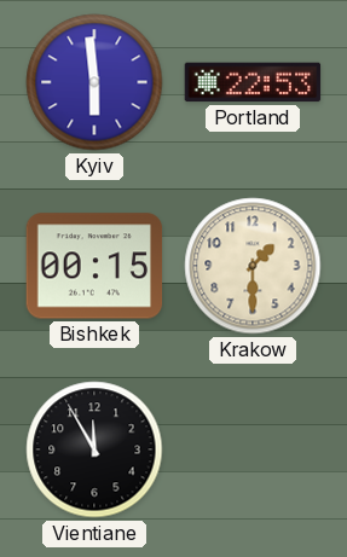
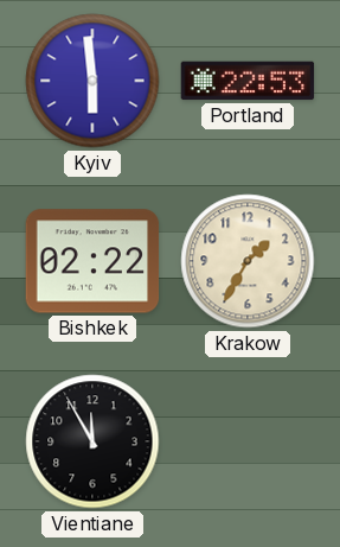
Bishkek: 00:15 -> 02:22 (92, 261)
Krakow: 1:30 -> 1:35 (248, 261)
